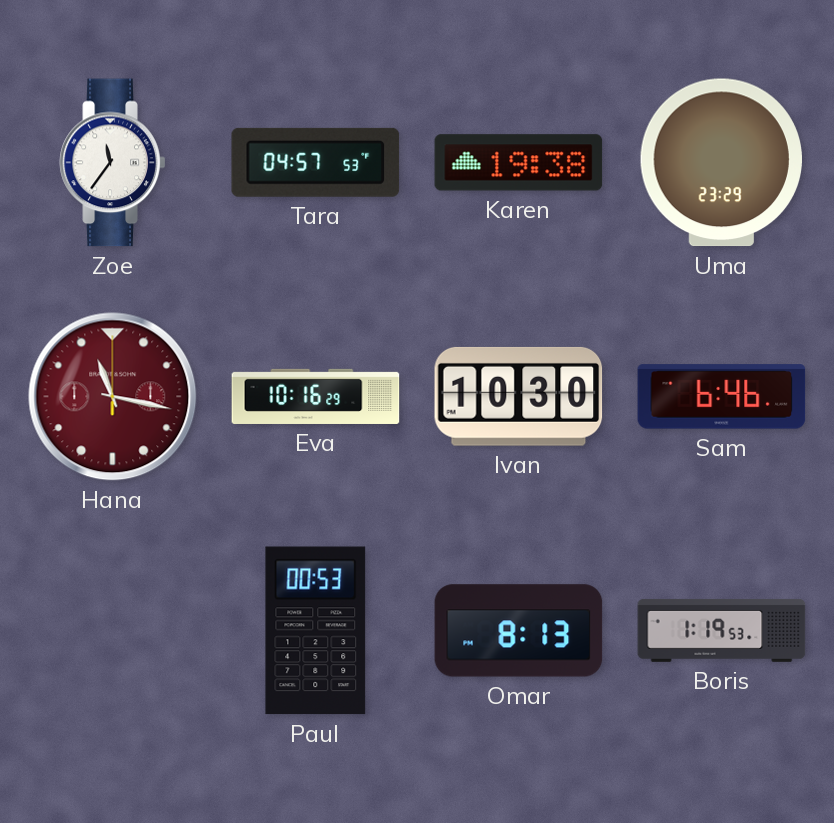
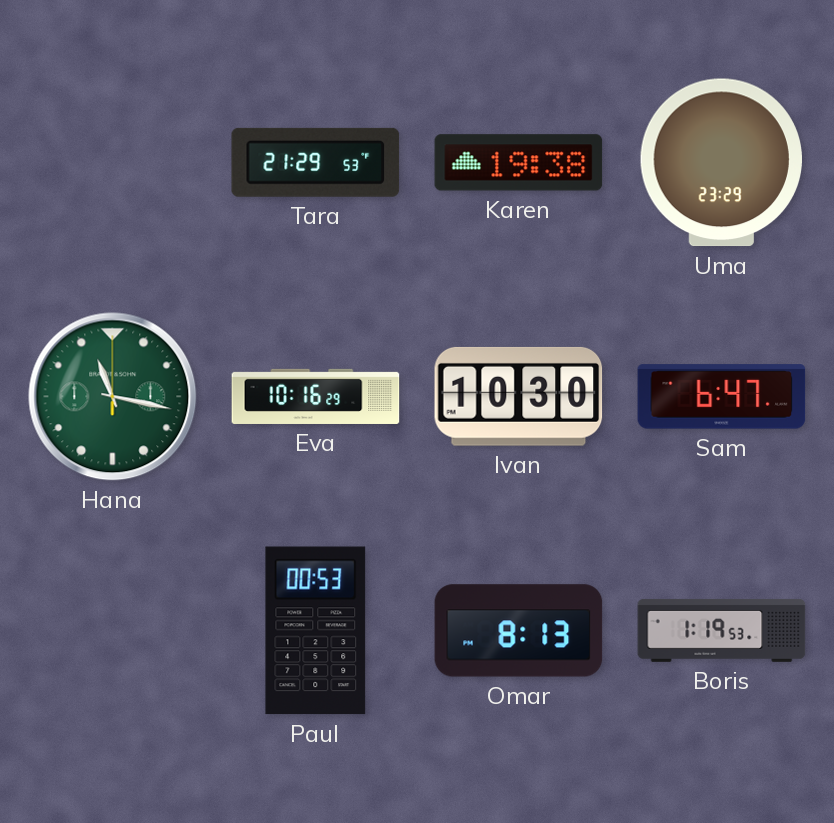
Zoe: 11:36 -> none (113, 163)
Tara: 04:57 -> 21:29 (316, 162)
Hana dial: burgundy -> green (113, 397)
Sam: 6:46 -> 6:47 (722, 397)
